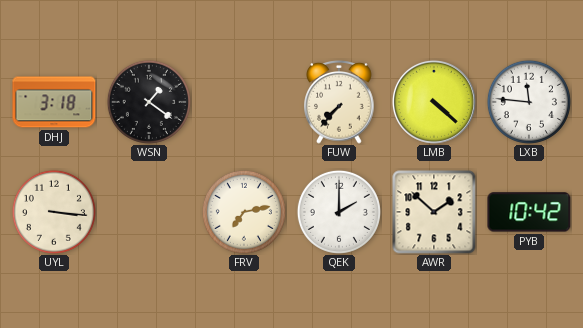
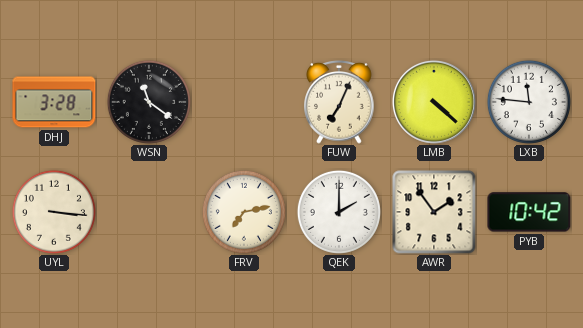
DHJ: 3:18 -> 3:28 (54, 102)
WSN: 1:21 -> 11:21 (149, 102)
FUW: 7:37 -> 7:04 (339, 103)
AWR: 1:52 -> 1:54 (434, 212)
